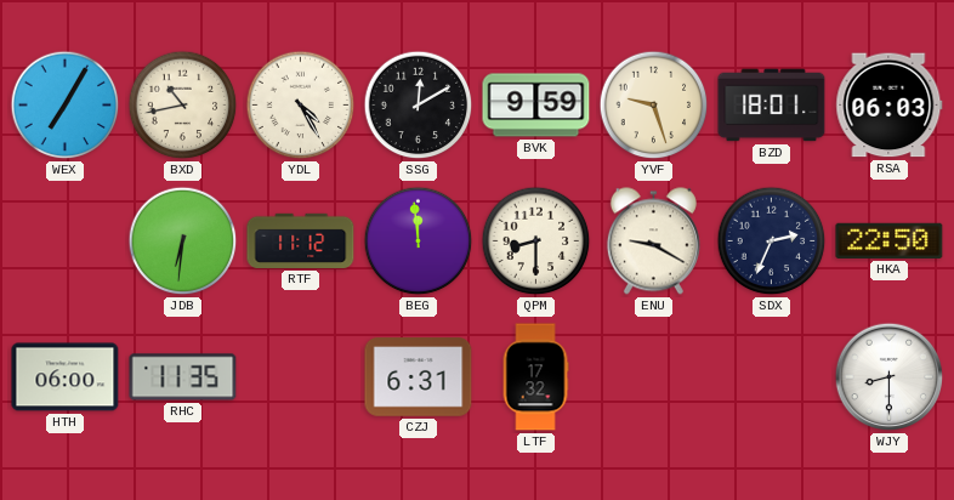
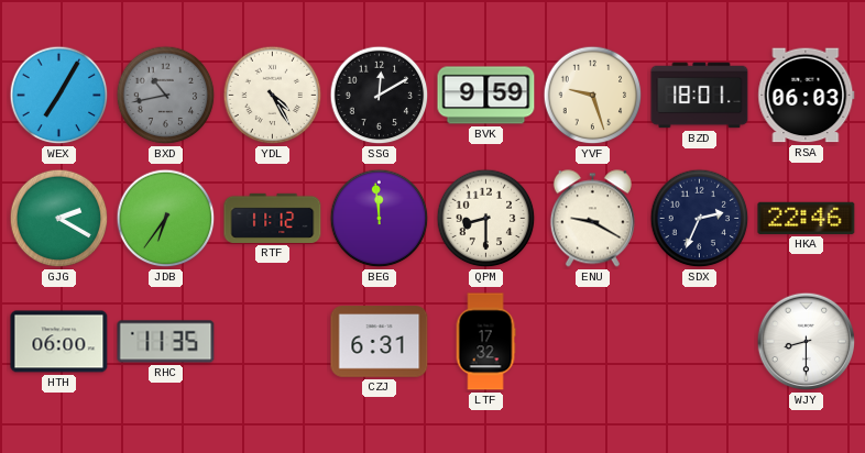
BXD dial: cream -> grey (166, 96)
GJG: none -> 2:20 (59, 219)
JDB: 6:31 -> 6:36 (166, 219)
HKA: 22:50 -> 22:46 (807, 218)
